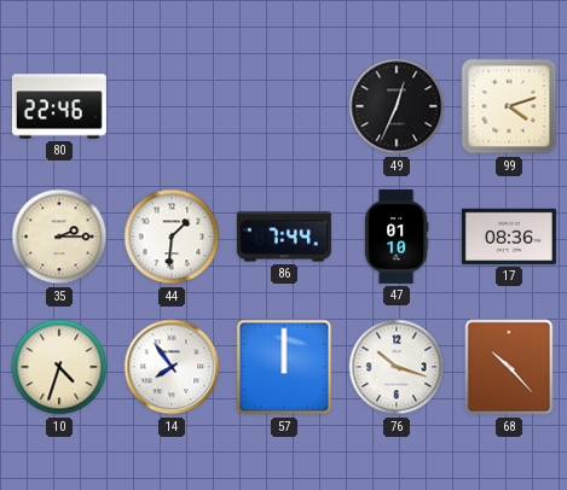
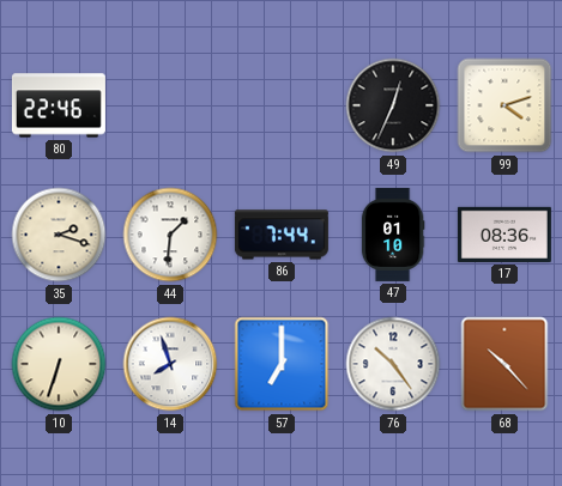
35: 2:15 -> 2:18 (59, 235)
10: 4:33 -> 6:33 (59, 364)
14: 7:54 -> 7:57 (170, 364)
57: 12:00 -> 7:00 (282, 364)
76: 10:18 -> 10:24 (393, 364)
